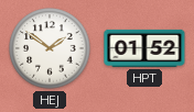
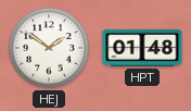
HPT: 01:52 -> 01:48 (142, 48)
